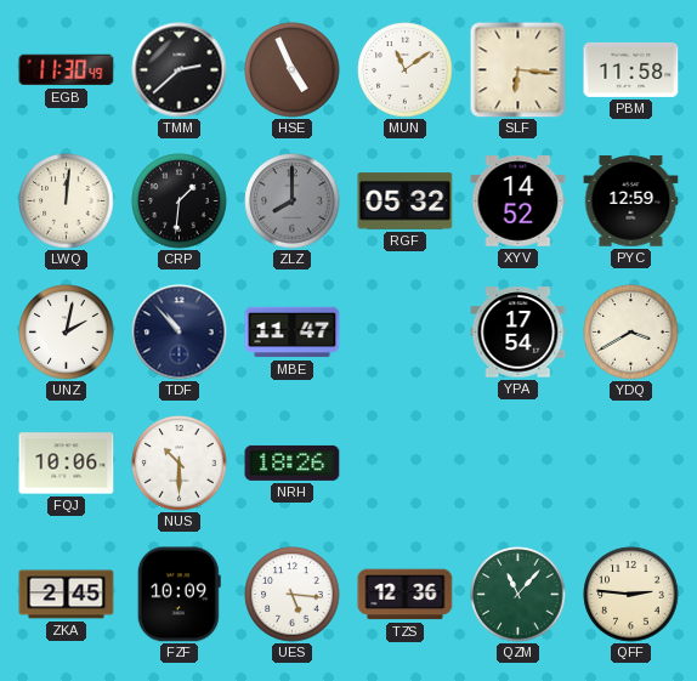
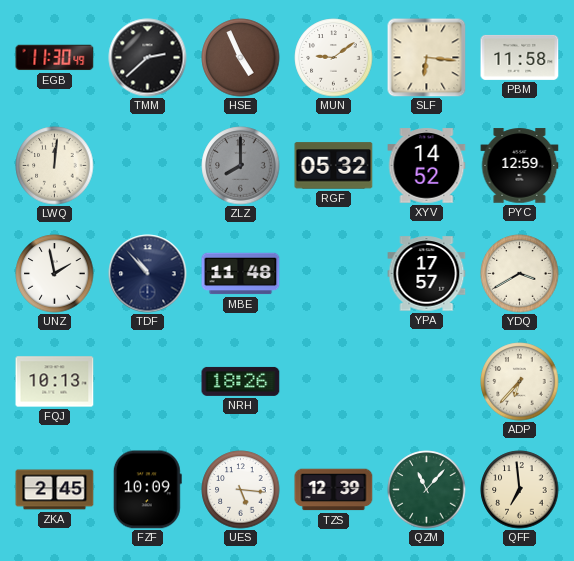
MUN: 11:09 -> 9:09 (334, 58)
CRP: 1:31 -> none (180, 202)
UNZ: 2:02 -> 1:58 (55, 274)
MBE: 11:47 -> 11:48 (241, 274)
YPA: 17:54 -> 17:57 (427, 274)
FQJ: 10:06 -> 10:13 (55, 382)
NUS: 10:30 -> none (180, 464)
ADP: none -> 6:37 (520, 382)
TZS: 12:36 -> 12:39 (334, 490)
QFF: 2:46 -> 6:59 (520, 490)
